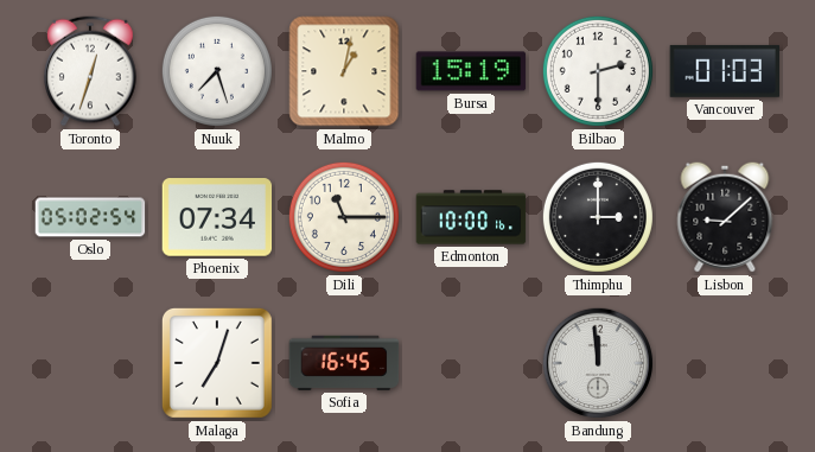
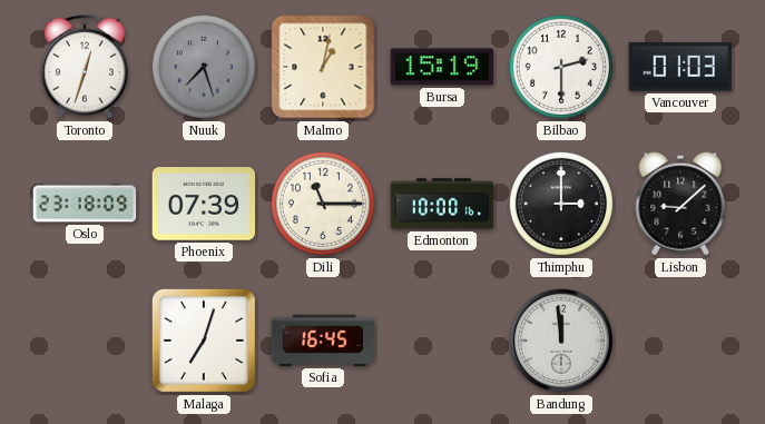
Nuuk dial: white -> grey (204, 67)
Oslo: 05:02 -> 23:18 (85, 204)
Phoenix: 07:34 -> 07:39 (204, 204)
